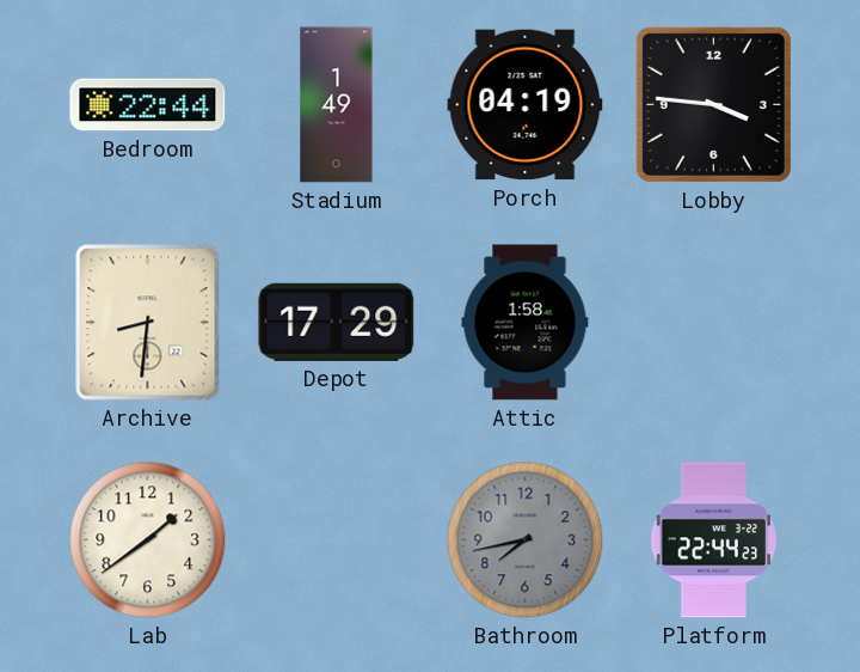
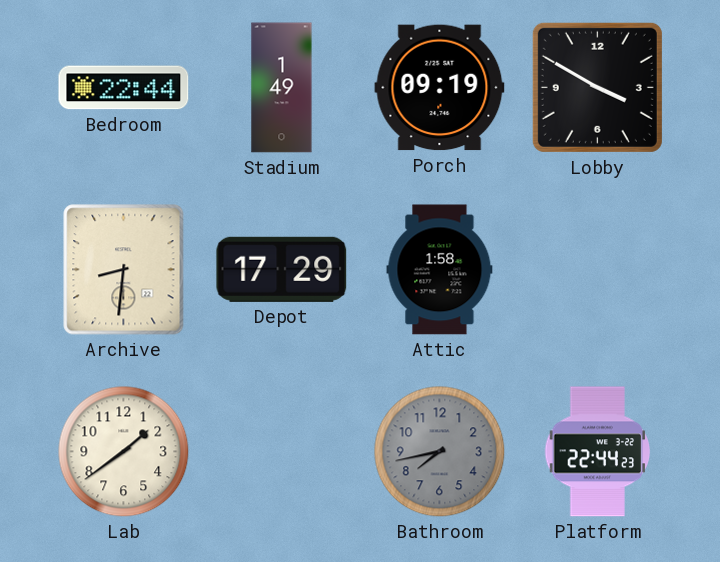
Porch: 04:19 -> 09:19 (440, 88)
Lobby: 3:46 -> 3:50 (597, 87)
